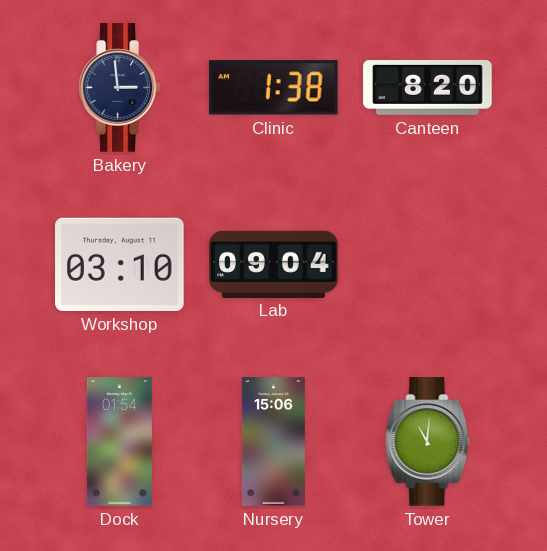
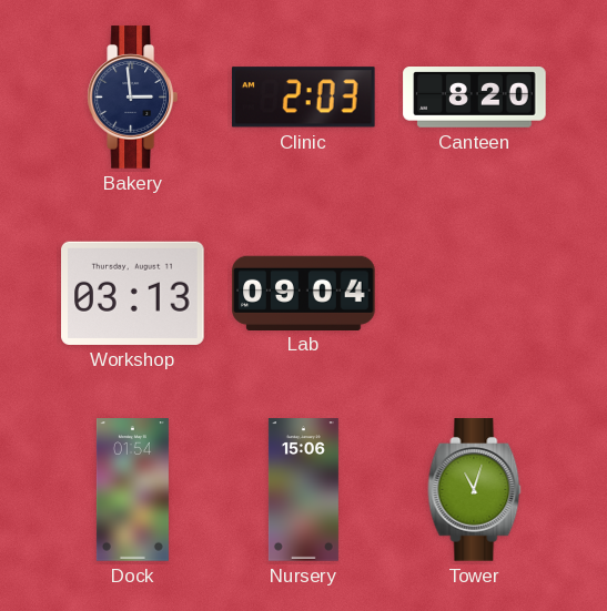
Clinic: 1:38 -> 2:03 (303, 98)
Workshop: 03:10 -> 03:13 (133, 293)
Tower: 11:01 -> 11:03 (475, 490)
